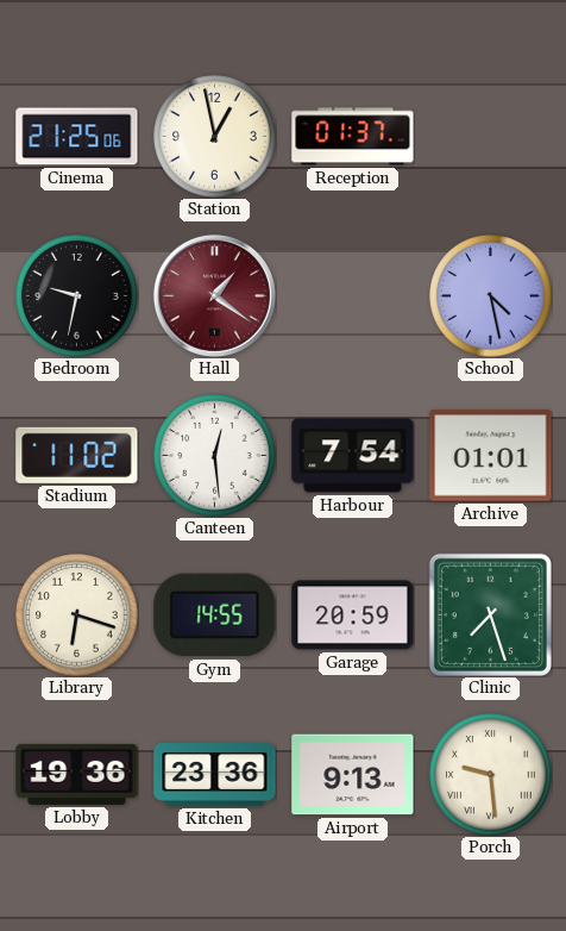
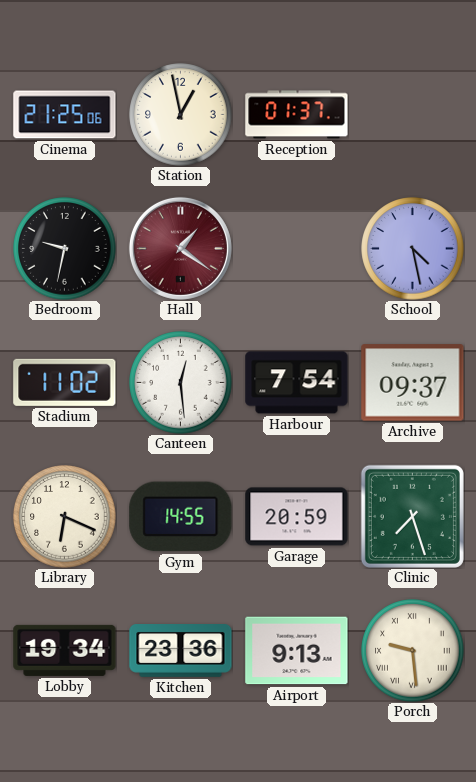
Archive: 01:01 -> 09:37 (413, 383)
Library: 6:18 -> 6:19 (65, 517)
Lobby: 19:36 -> 19:34 (65, 650)
